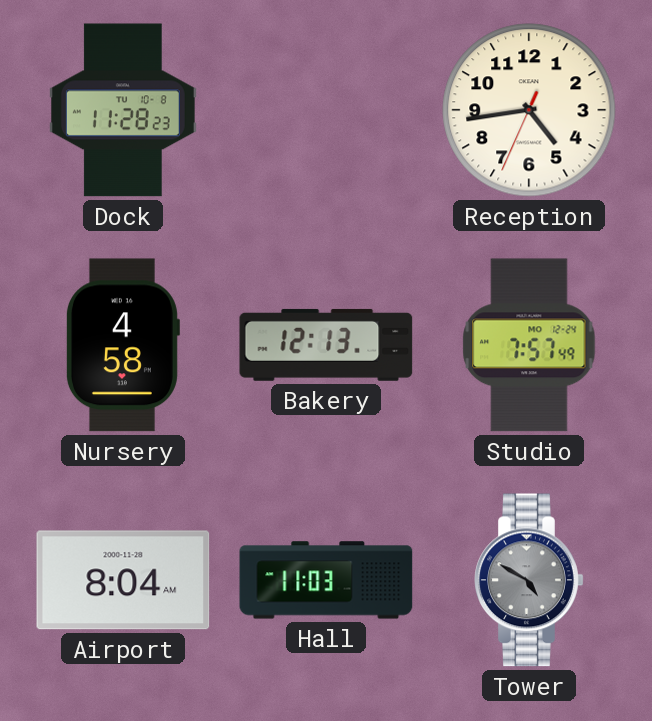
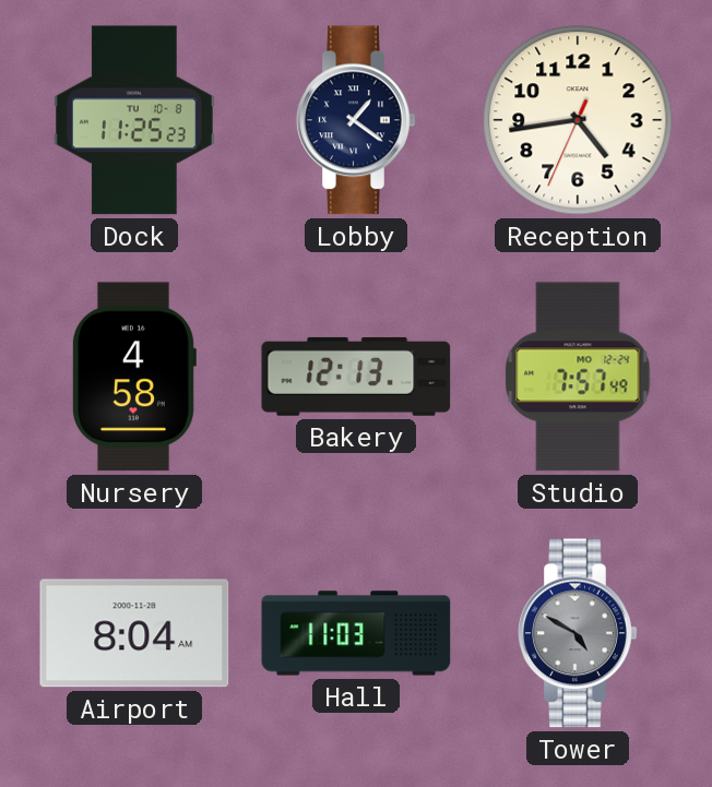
Dock: 11:28 -> 11:25 (134, 120)
Lobby: none -> 1:21 (356, 120)
